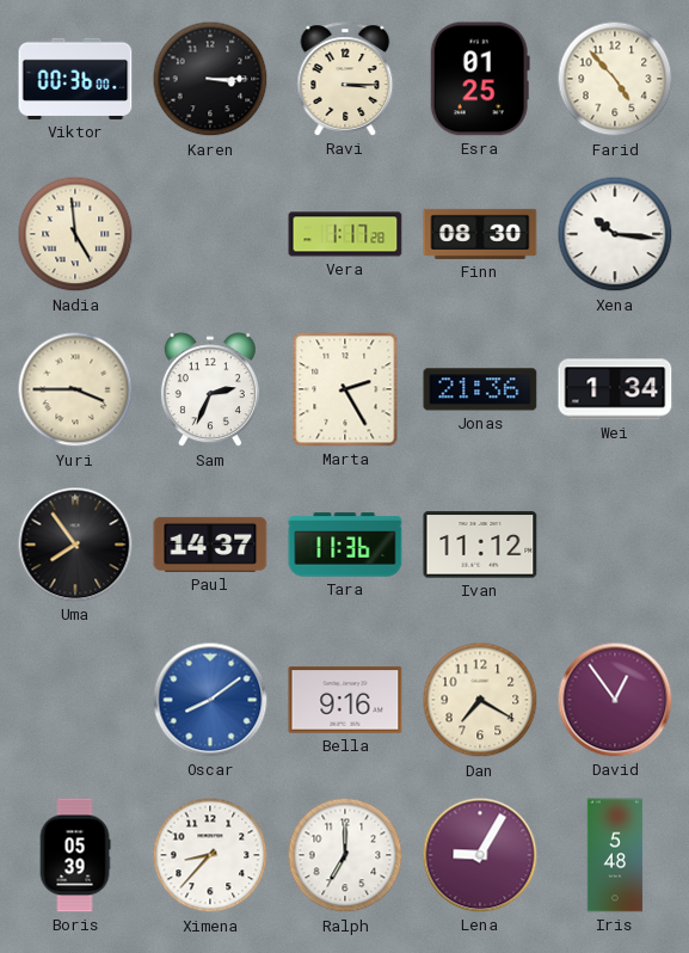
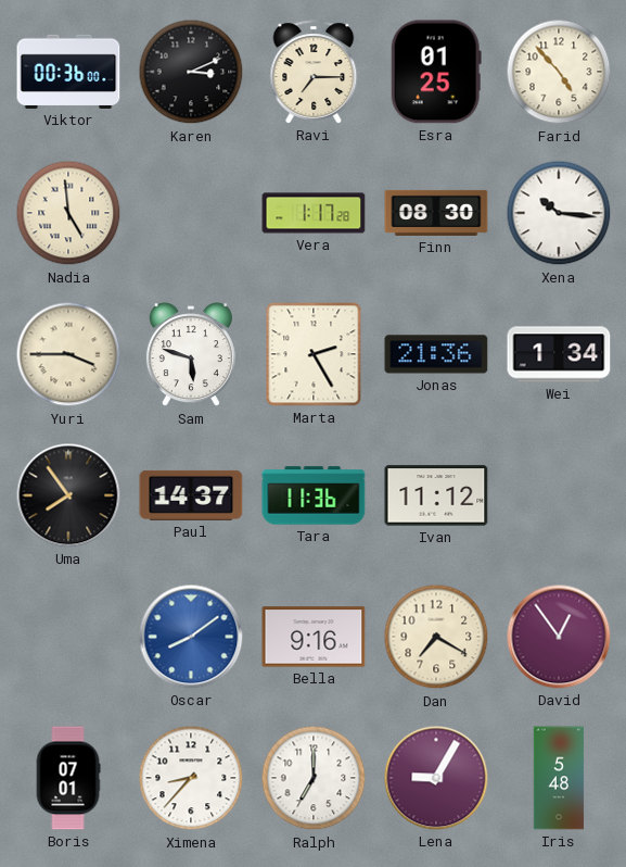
Karen: 3:15 -> 3:11 (191, 72)
Ravi: 3:15 -> 7:15 (314, 72)
Sam: 2:34 -> 5:48 (191, 355)
Boris: 05:39 -> 07:01 (68, 778)
